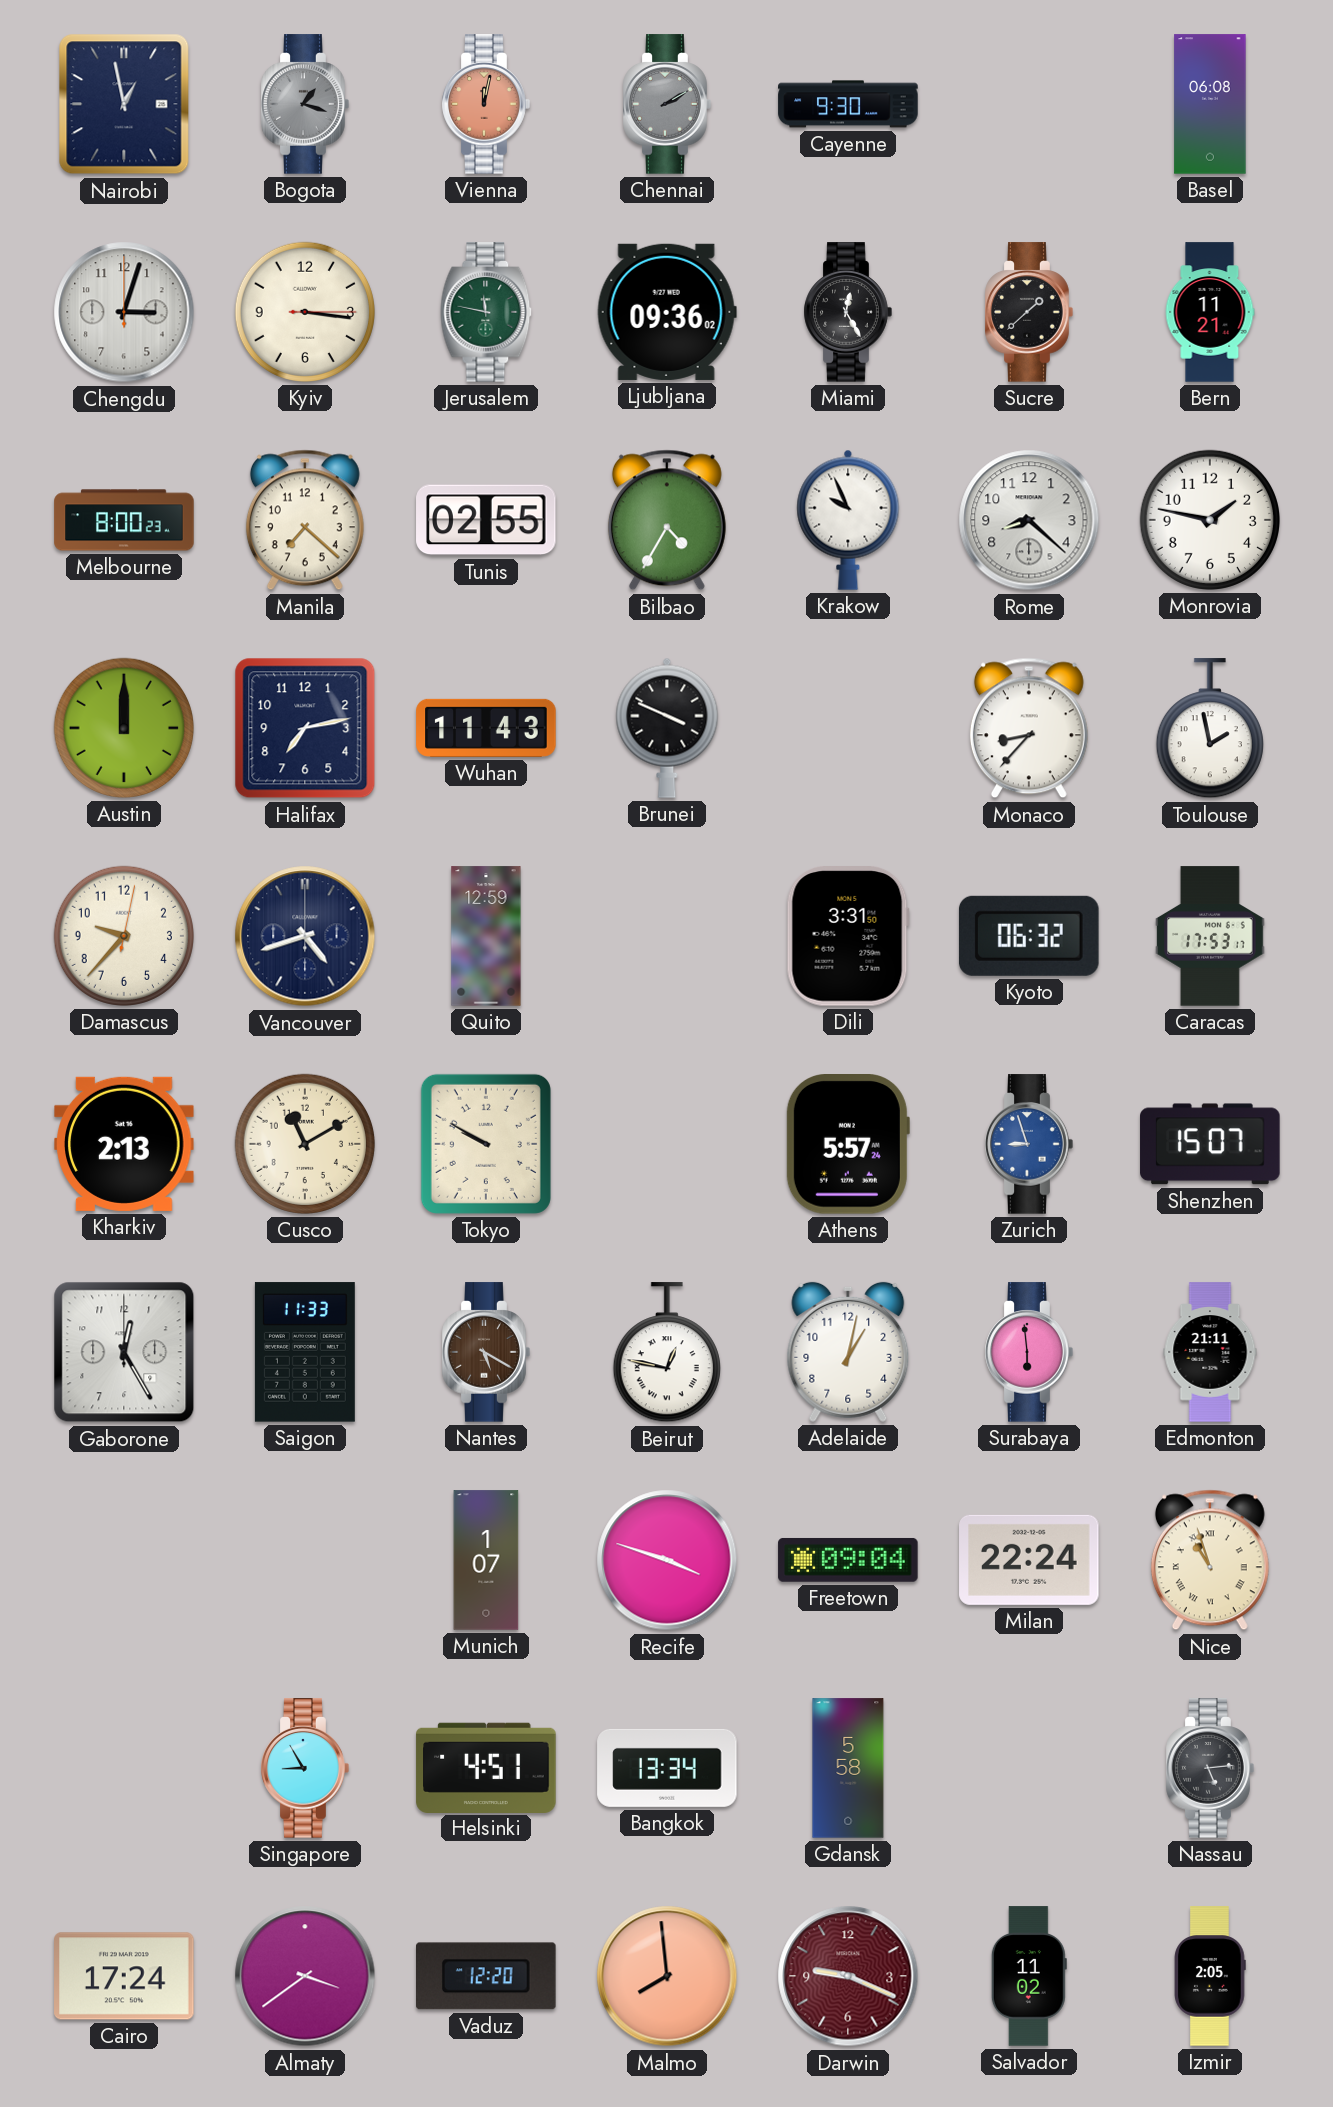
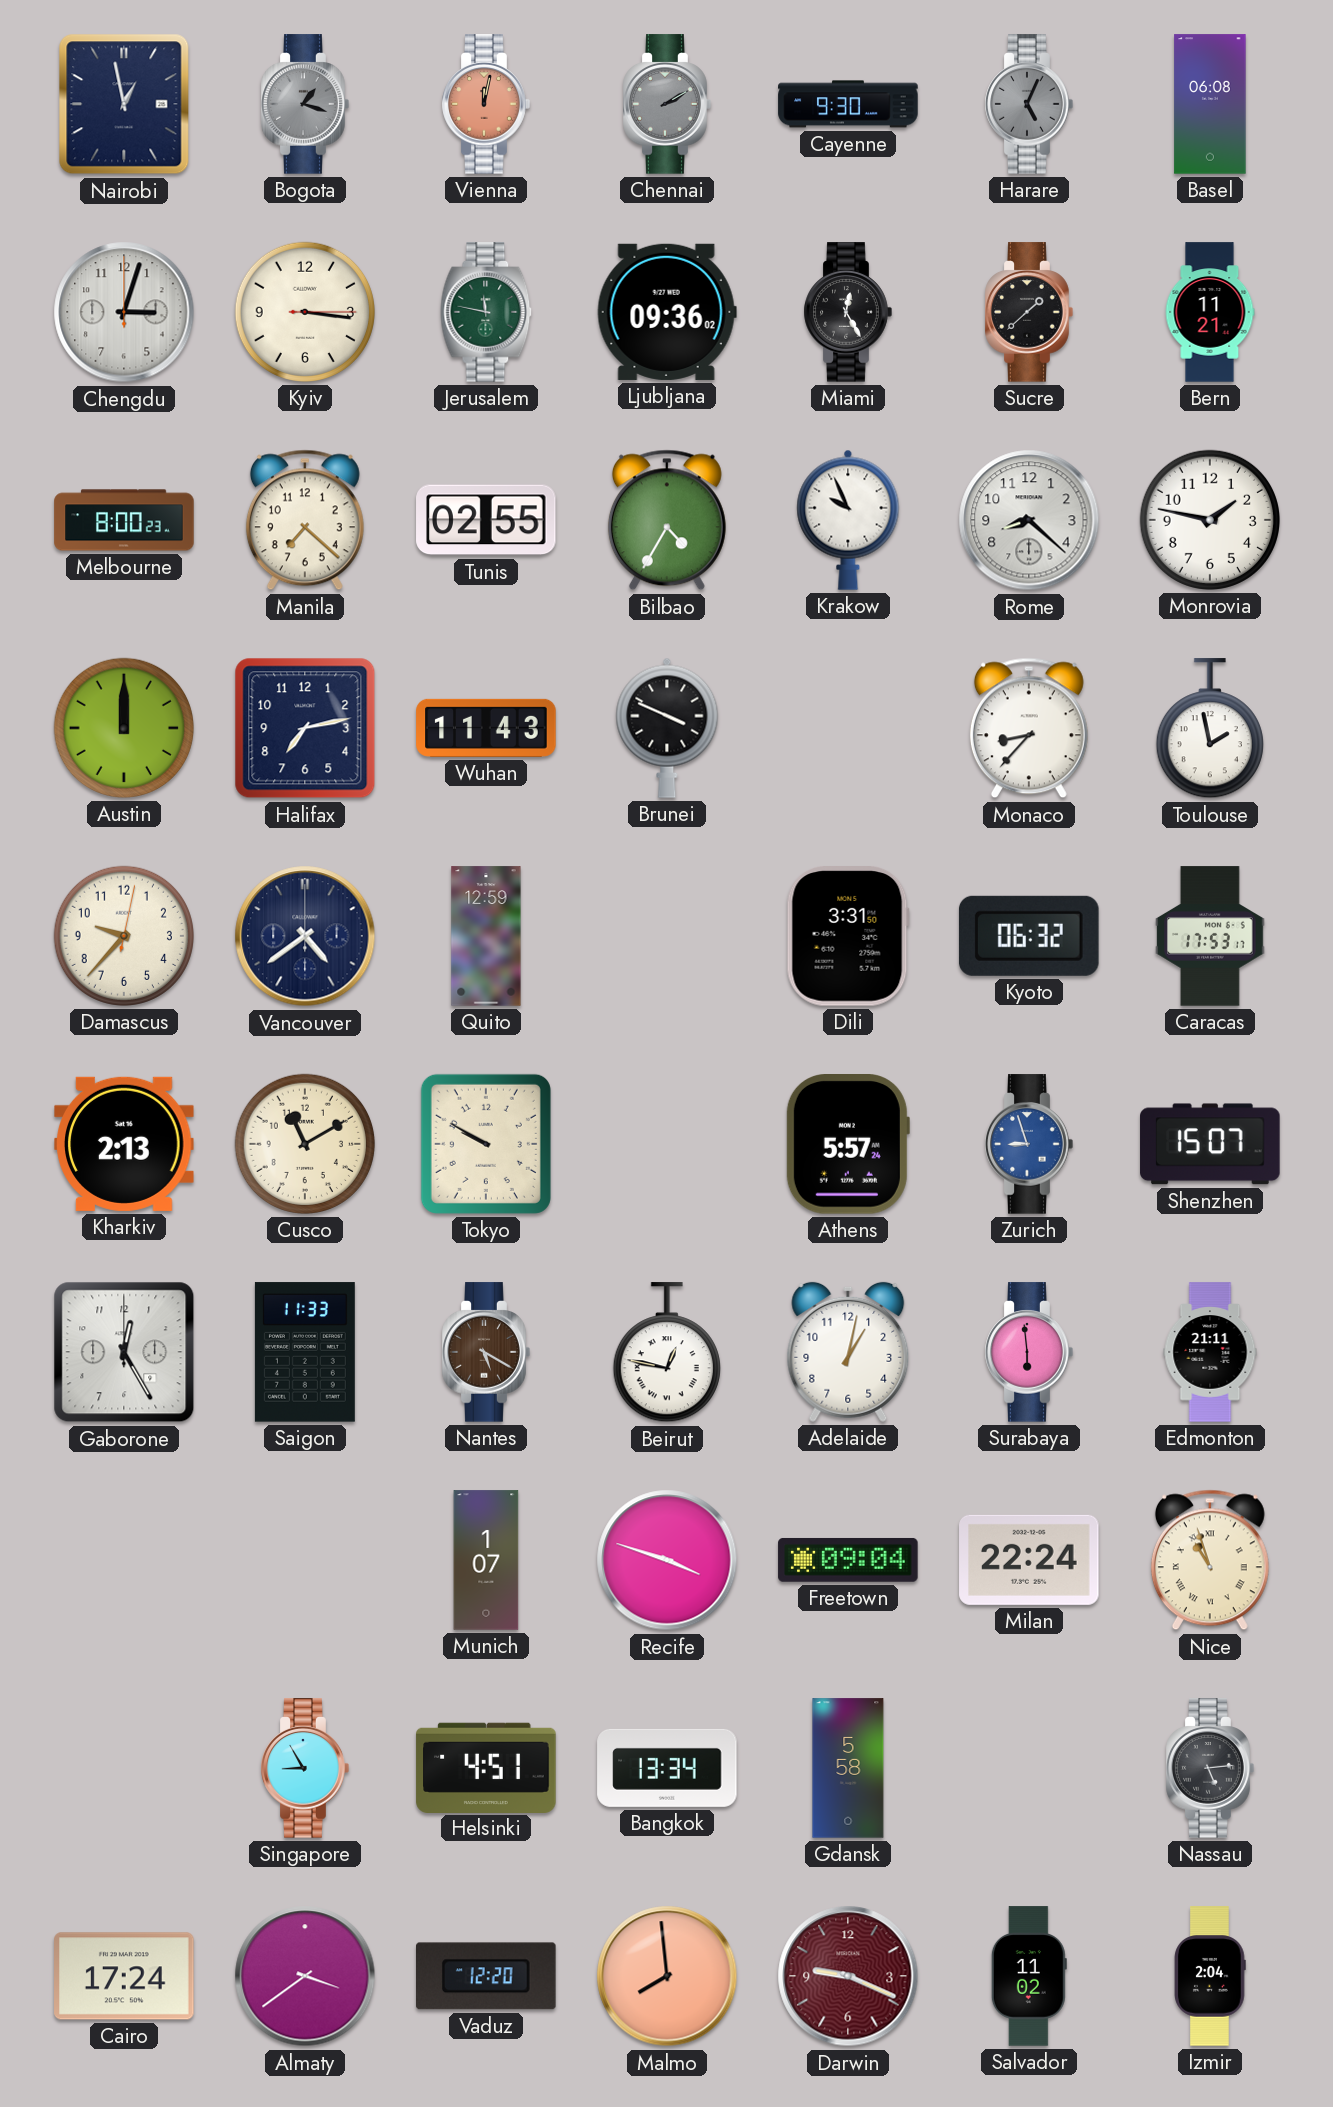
Harare: none -> 5:04 (1029, 104)
Vancouver: 4:42 -> 4:39 (305, 936)
Izmir: 2:05 -> 2:04 (1210, 1976)
